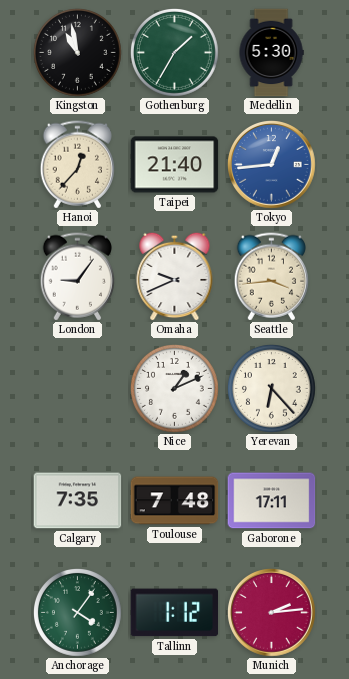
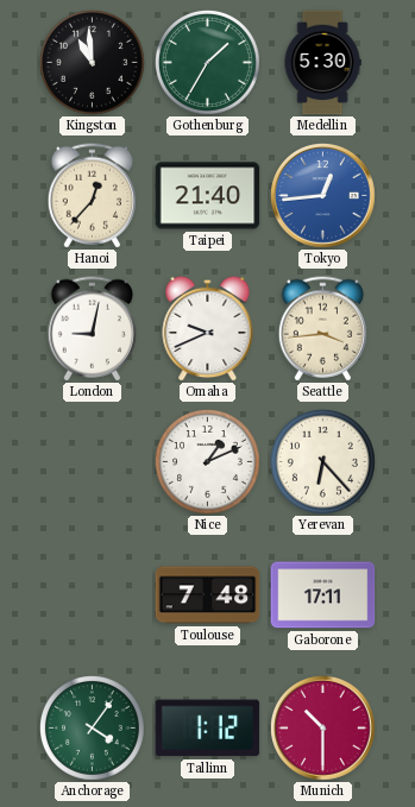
Kingston: 10:58 -> 10:59 (93, 63)
London: 9:06 -> 9:02 (92, 329)
Calgary: 7:35 -> none (78, 501)
Munich: 2:14 -> 10:30 (323, 729)
